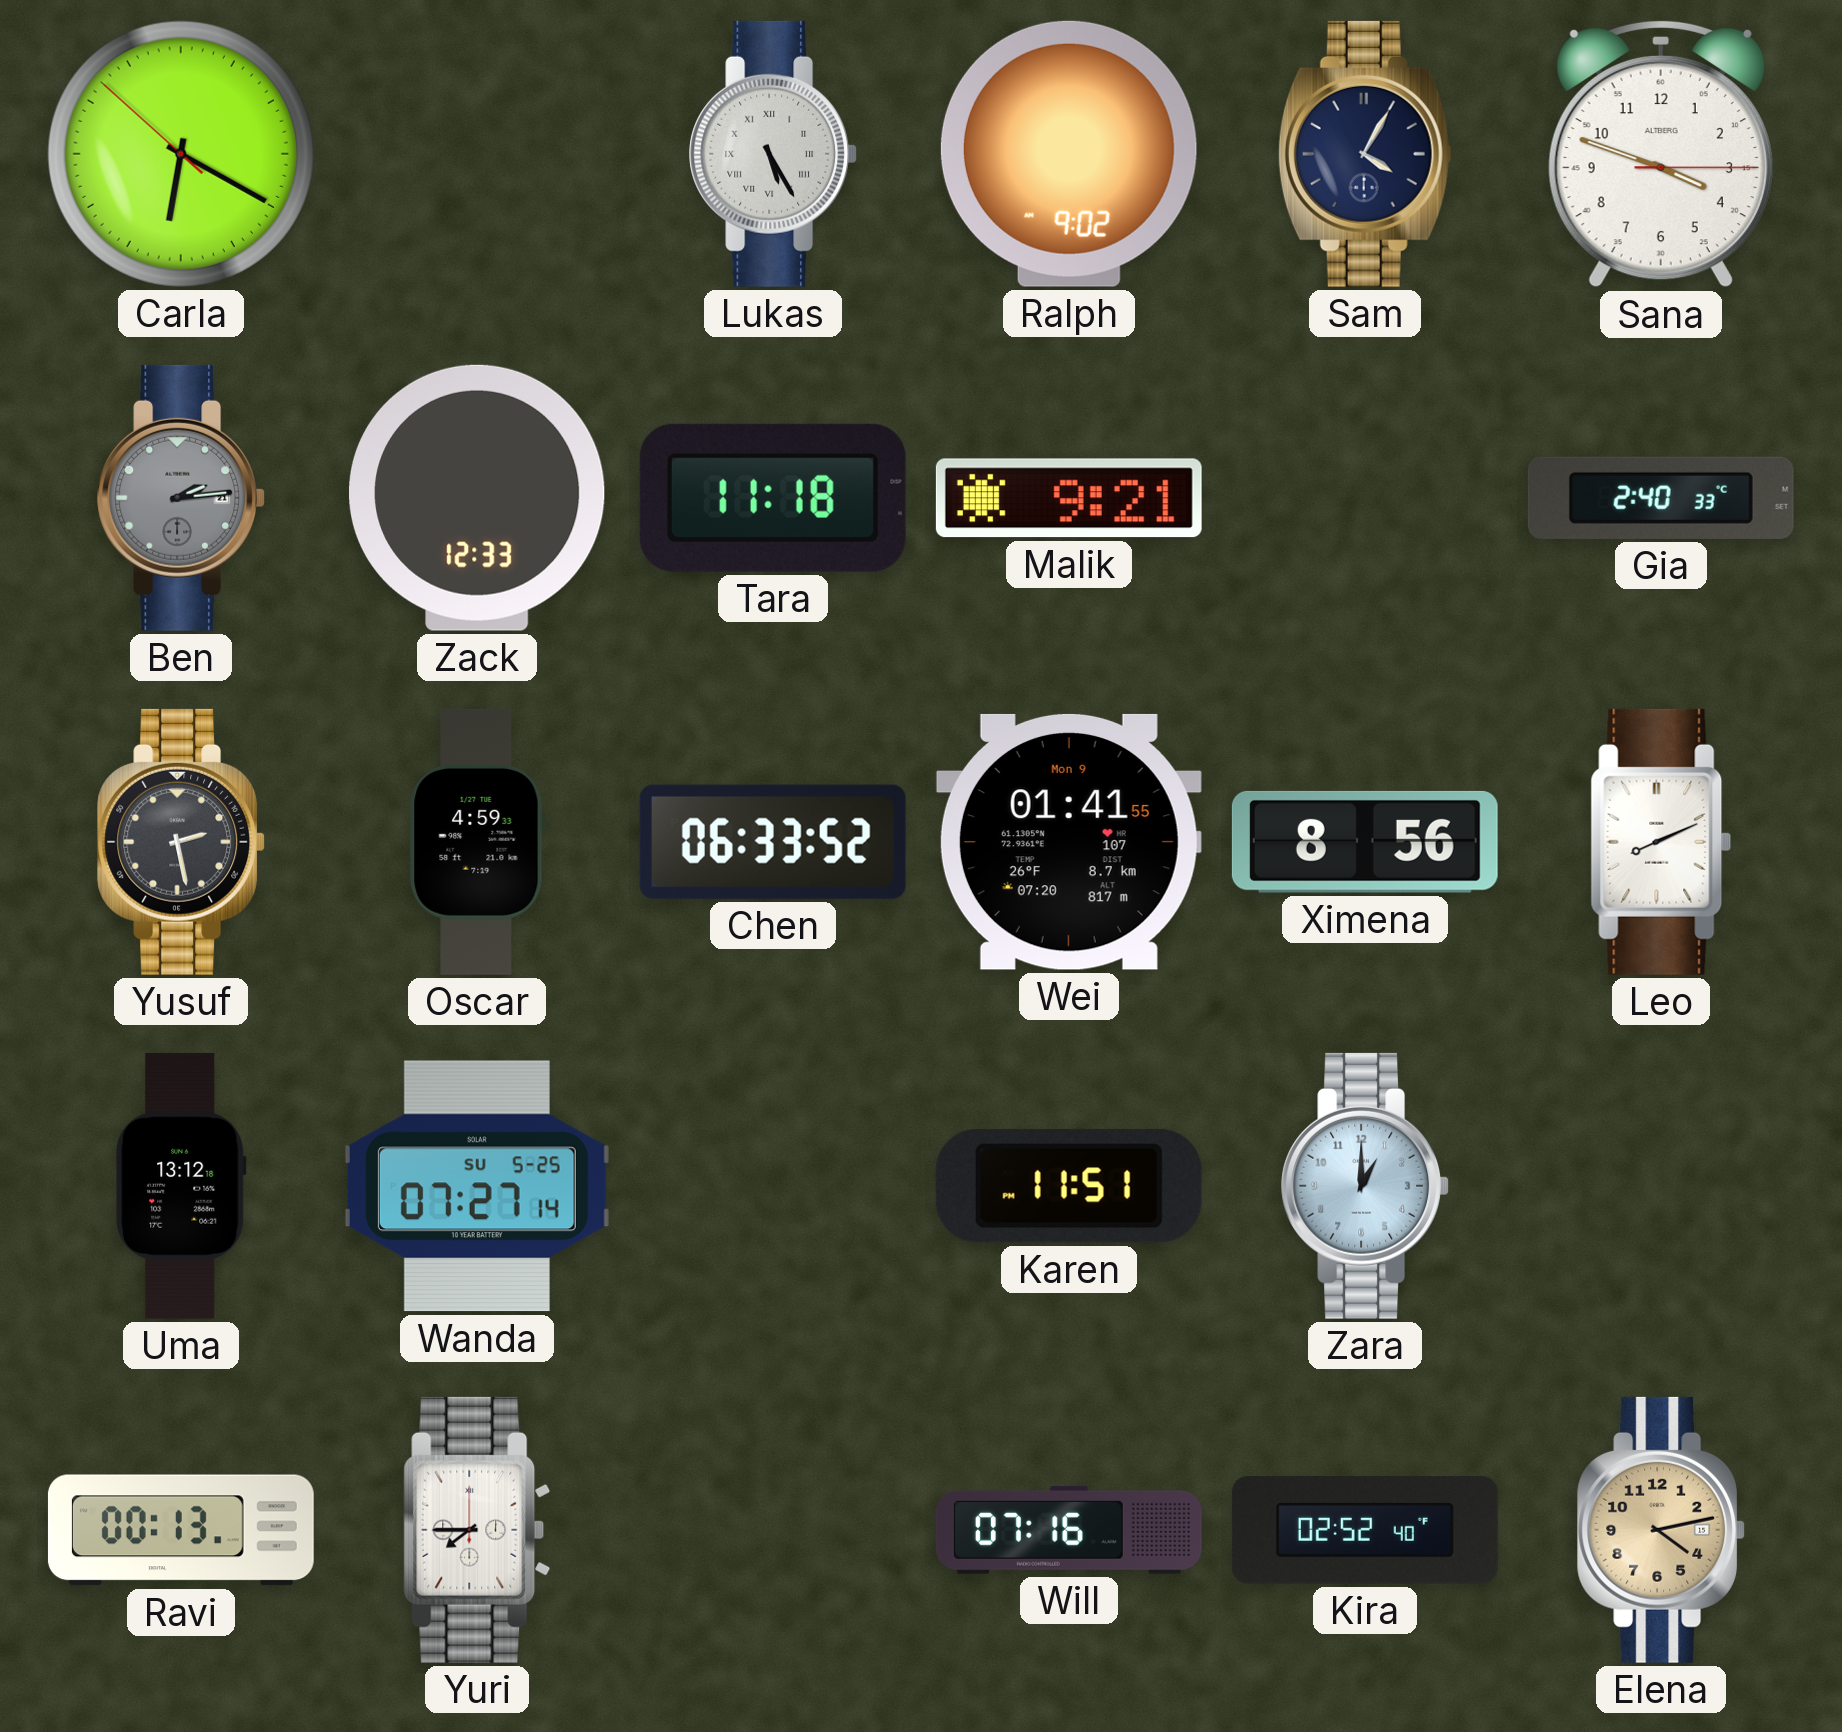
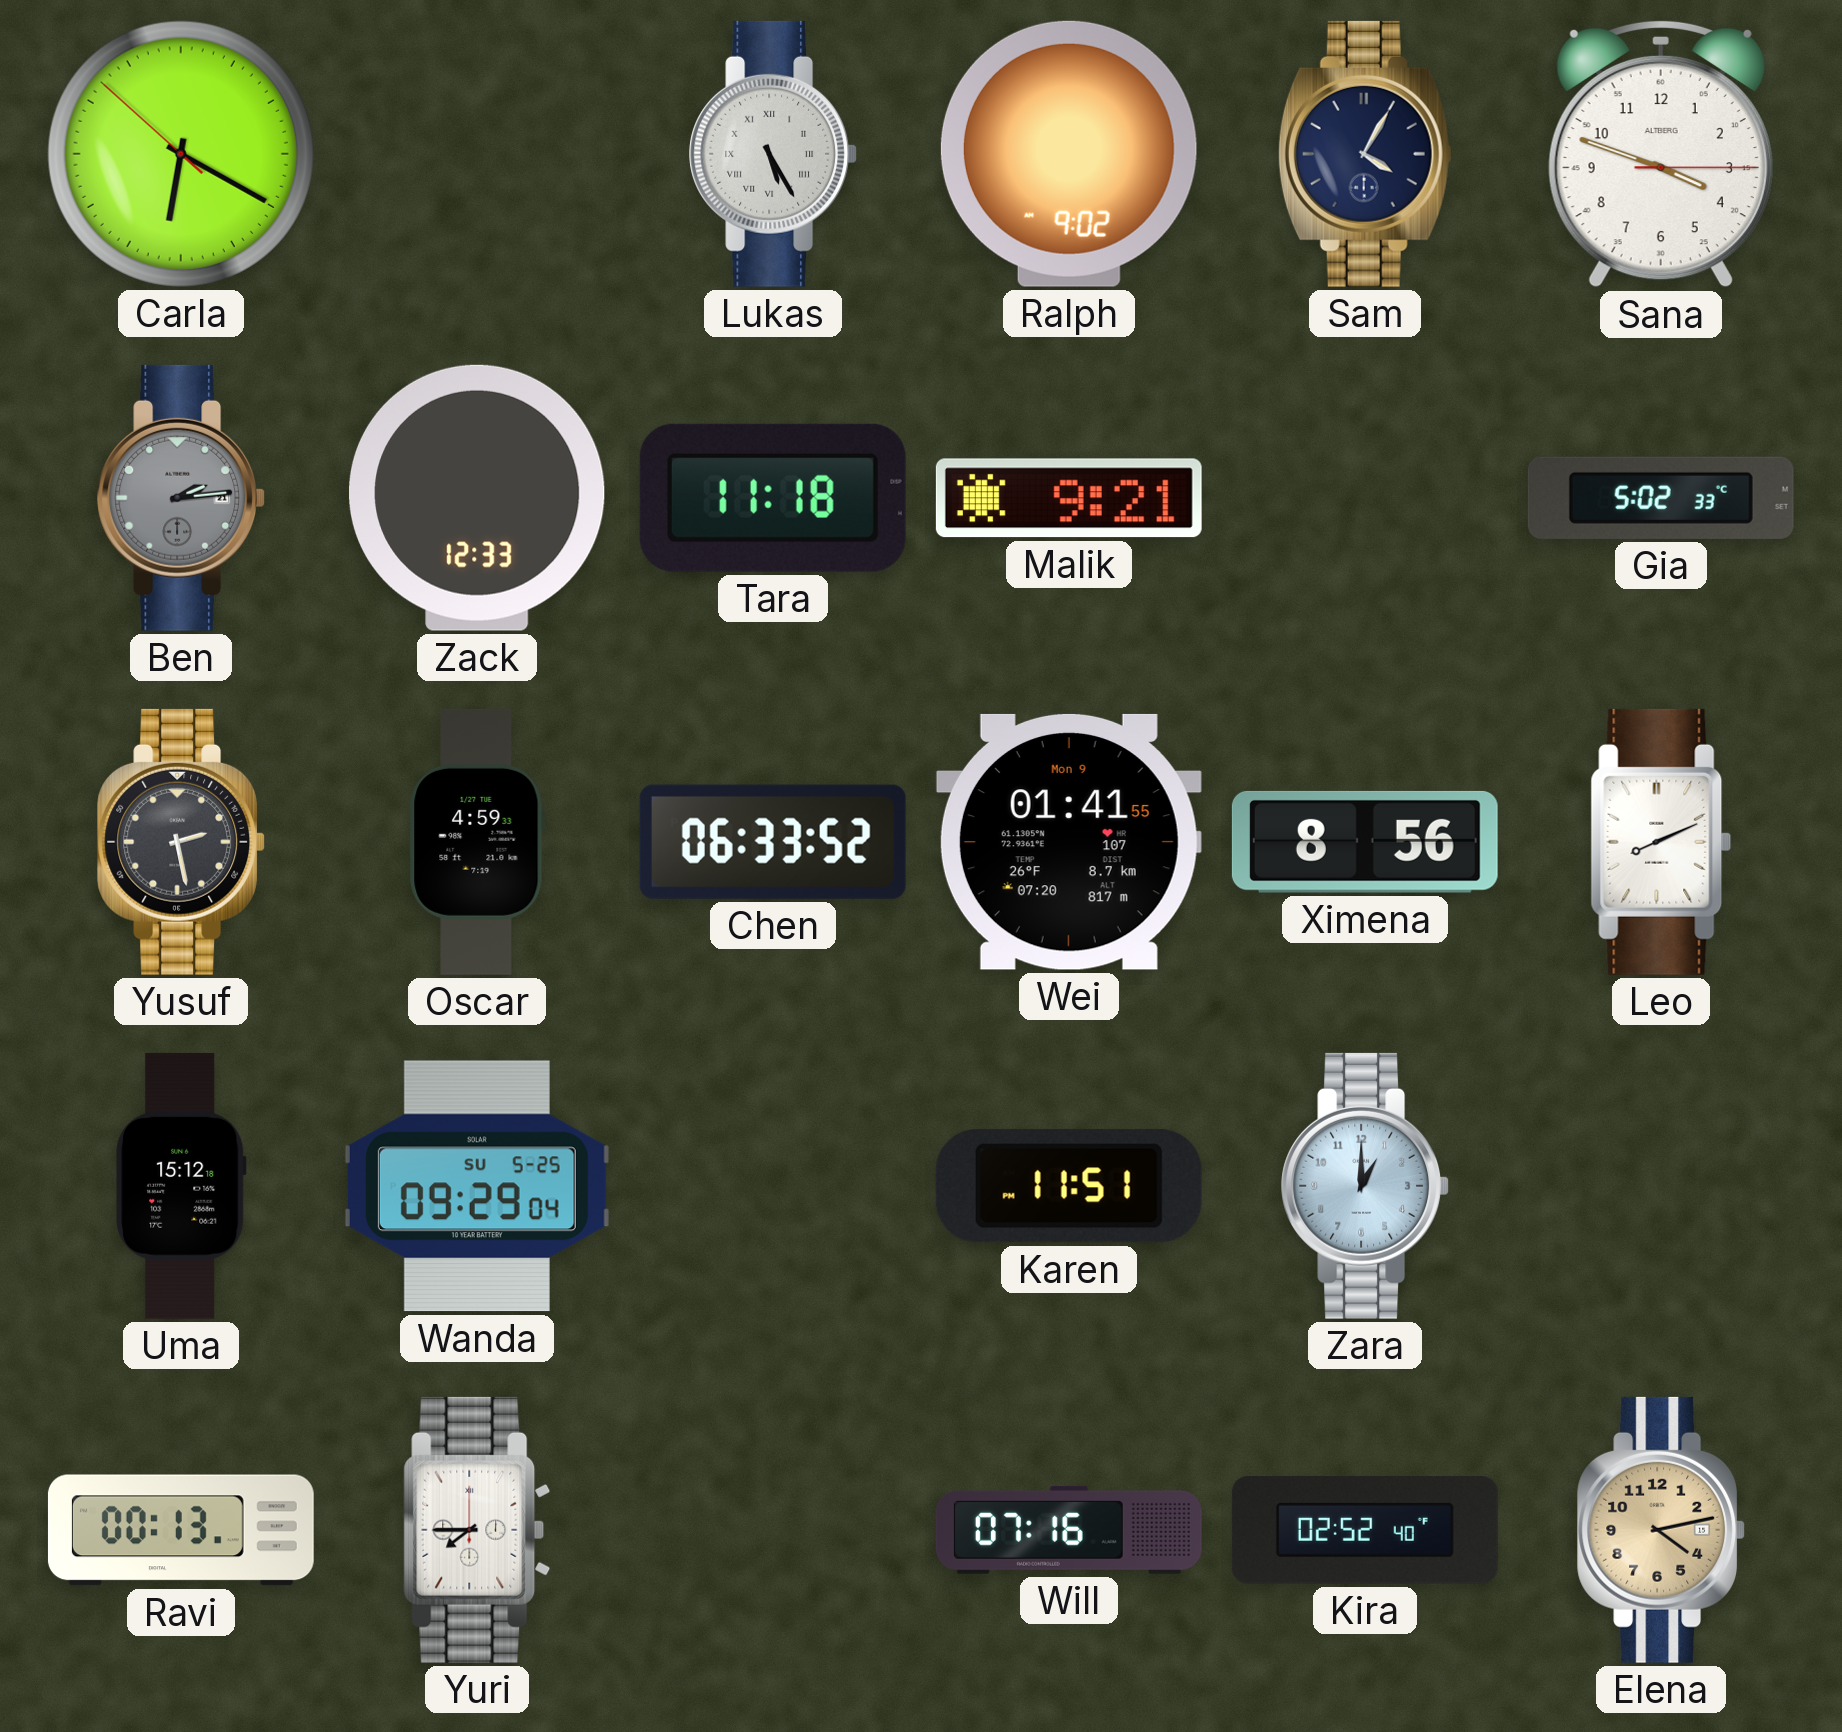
Gia: 2:40 -> 5:02 (1661, 498)
Uma: 13:12 -> 15:12 (181, 1186)
Wanda: 07:27 -> 09:29 (477, 1186)
